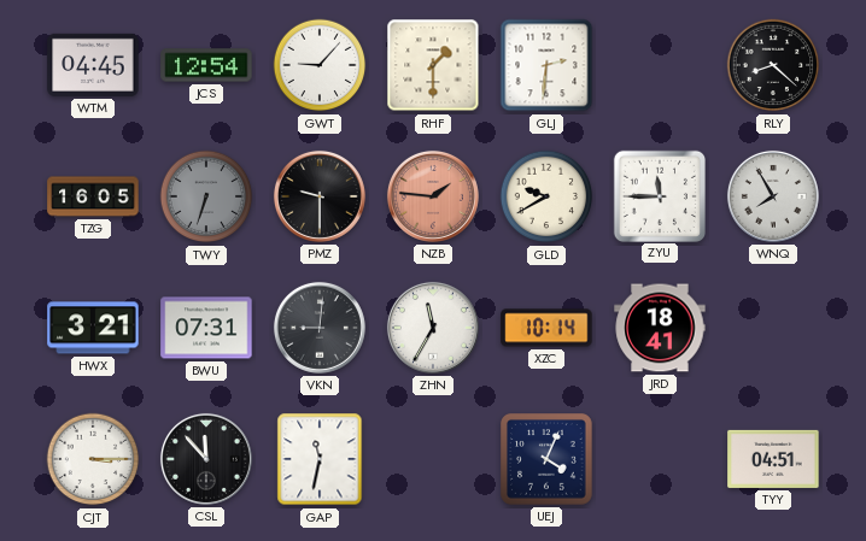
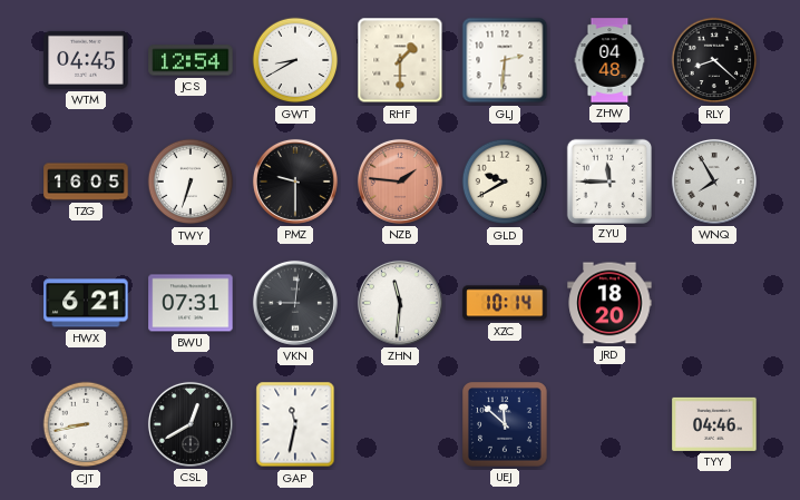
GWT: 9:07 -> 8:40 (295, 60)
ZHW: none -> 04:48 (609, 60)
TWY dial: grey -> white (191, 182)
HWX: 3:21 -> 6:21 (86, 303)
ZHN: 11:35 -> 11:31 (400, 303)
JRD: 18:41 -> 18:20 (609, 303)
CJT: 3:15 -> 8:43 (86, 424)
CSL: 11:53 -> 12:40 (191, 424)
UEJ: 4:04 -> 11:52 (506, 425)
TYY: 04:51 -> 04:46 (714, 424)
